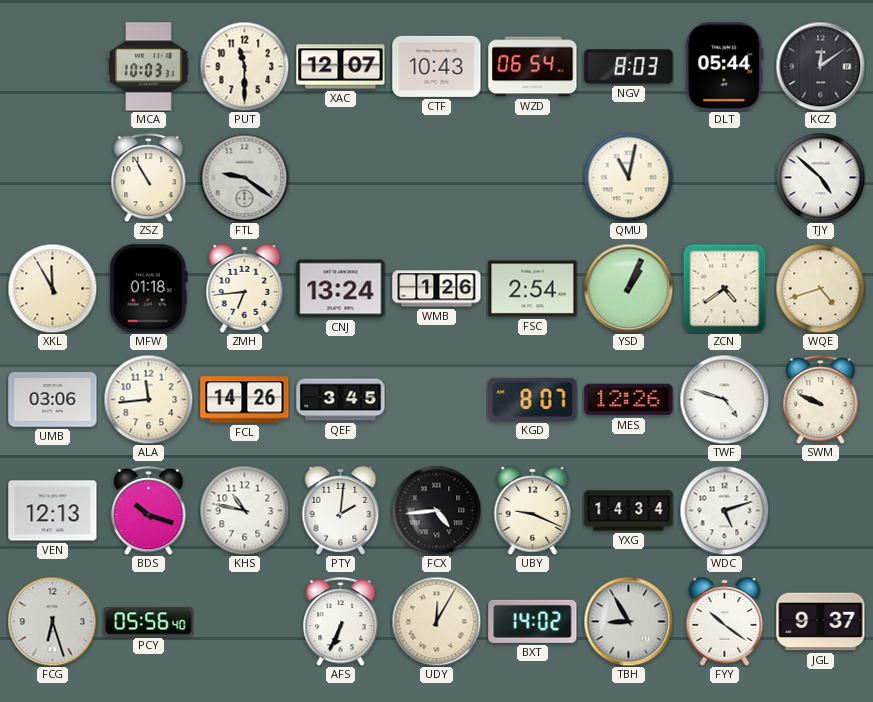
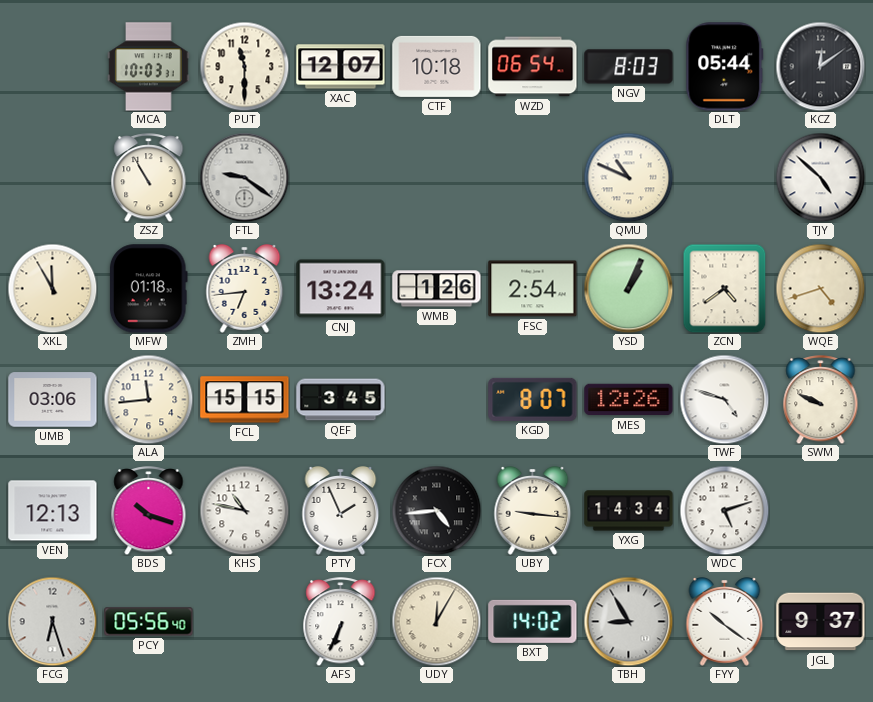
CTF: 10:43 -> 10:18 (437, 66)
QMU: 11:02 -> 10:49 (628, 177)
FCL: 14:26 -> 15:15 (245, 400)
PTY: 2:01 -> 1:56 (341, 511)
UBY: 9:19 -> 9:16 (533, 511)
